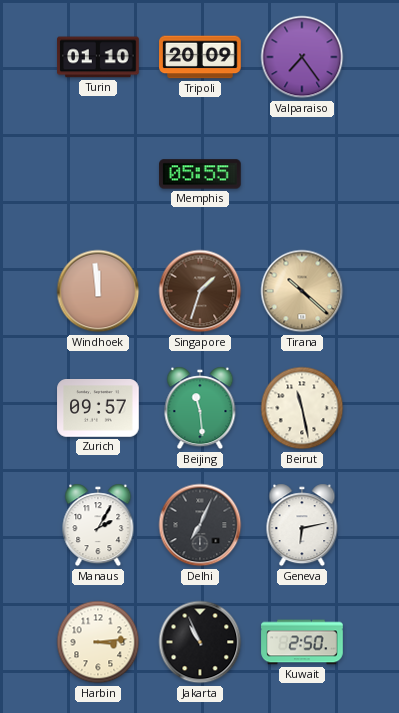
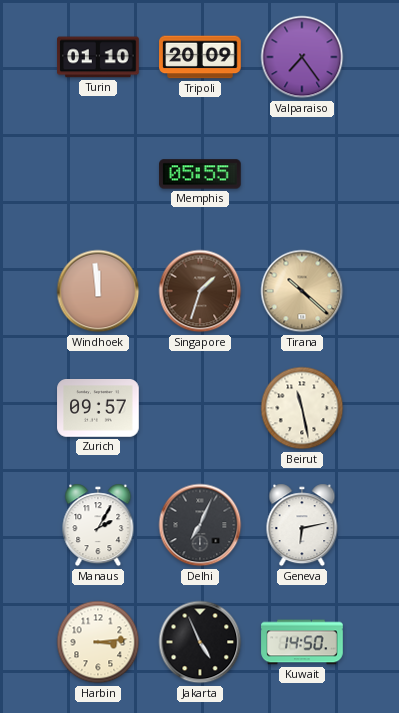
Beijing: 11:29 -> none (200, 408)
Jakarta: 10:56 -> 4:56 (200, 642)
Kuwait: 2:50 -> 14:50 (302, 642)
